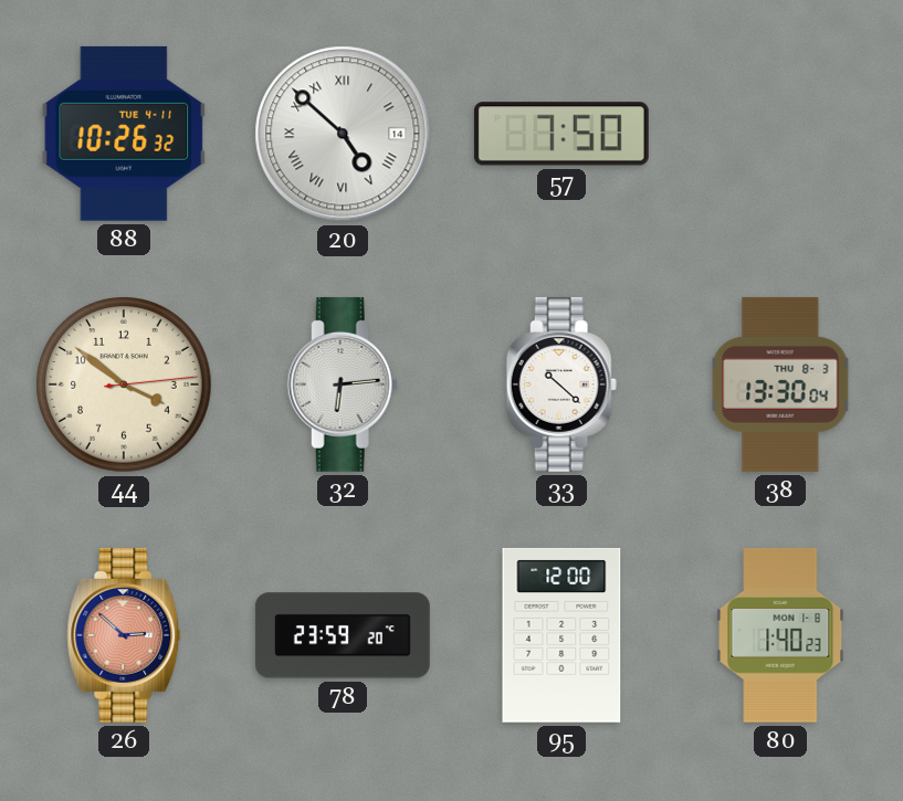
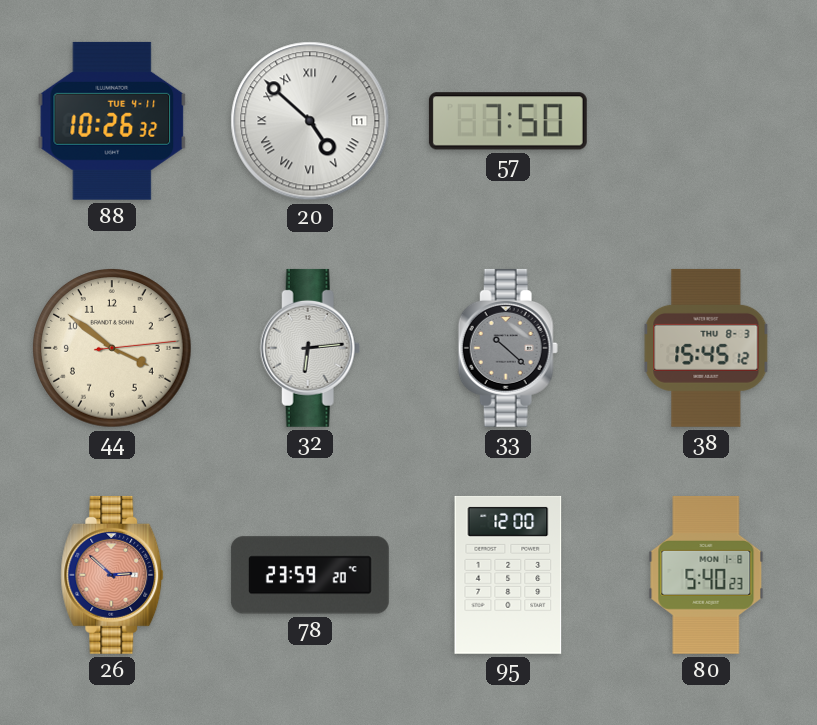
20 date: 14 -> 11 (310, 121)
33 dial: white -> grey (508, 348)
38: 13:30 -> 15:45 (706, 348)
80: 1:40 -> 5:40 (706, 575)
